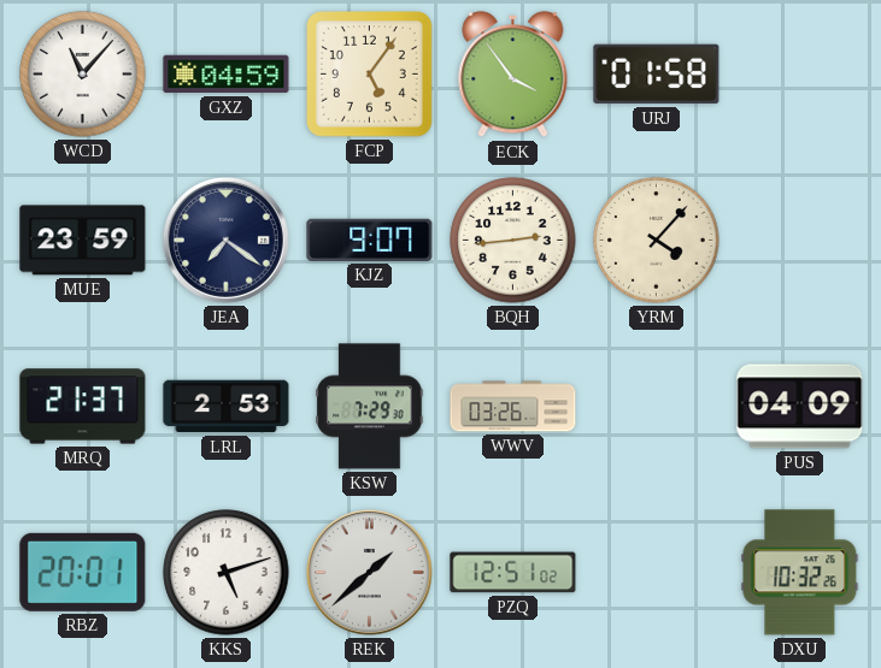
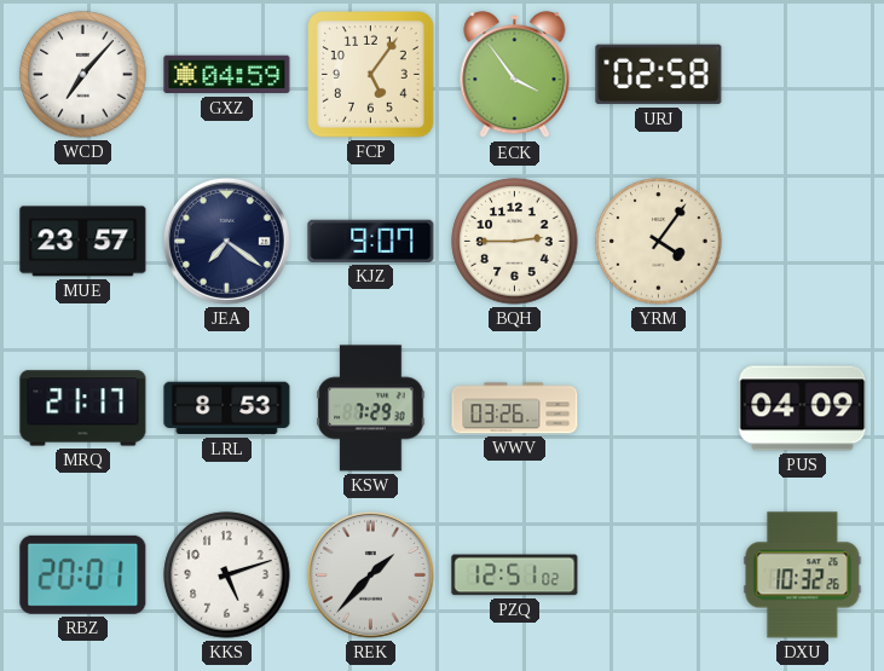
WCD: 11:07 -> 7:07 (83, 75)
URJ: 01:58 -> 02:58 (659, 75)
MUE: 23:59 -> 23:57 (83, 242)
BQH: 2:44 -> 2:45 (515, 242)
YRM: 4:07 -> 4:06 (659, 242)
MRQ: 21:37 -> 21:17 (83, 409)
LRL: 2:53 -> 8:53 (227, 409)
REK: 1:38 -> 1:37 (370, 574)
